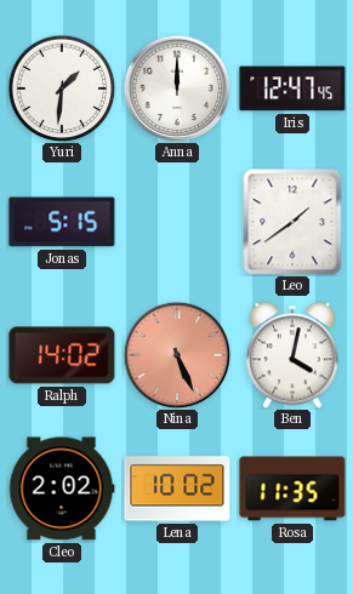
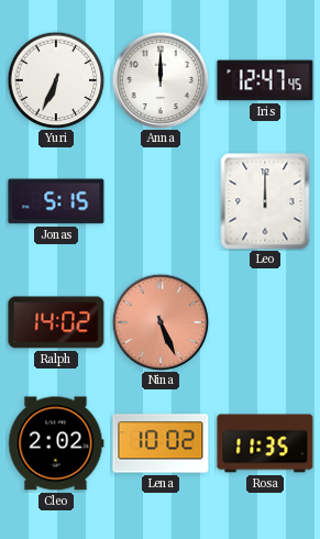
Yuri: 1:31 -> 6:34 (56, 80)
Leo: 1:39 -> 12:00 (265, 201)
Ben: 4:02 -> none (292, 355)
